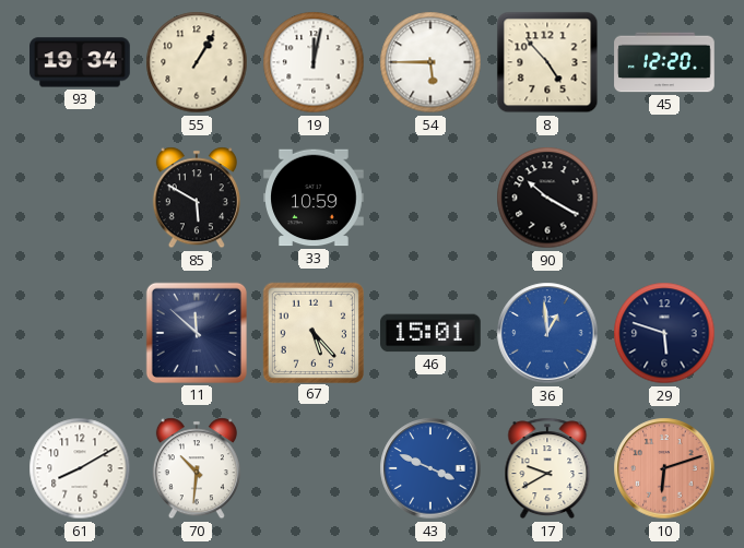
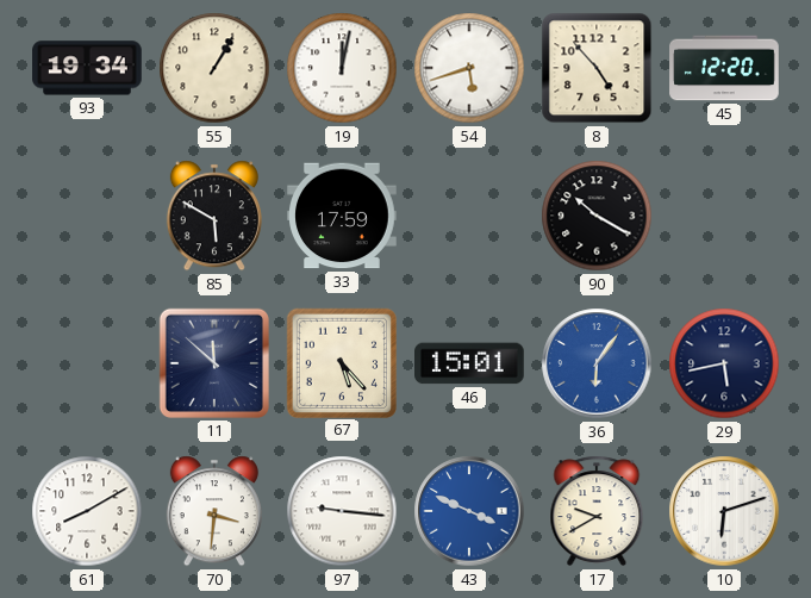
54: 5:45 -> 5:42 (469, 68)
33: 10:59 -> 17:59 (342, 216)
36: 12:59 -> 6:06 (597, 363)
29: 5:48 -> 5:43 (724, 363)
70: 10:31 -> 3:31 (214, 511)
97: none -> 9:16 (342, 511)
10 dial: salmon -> white (724, 511)
